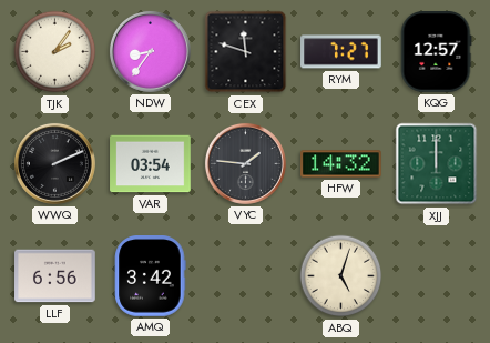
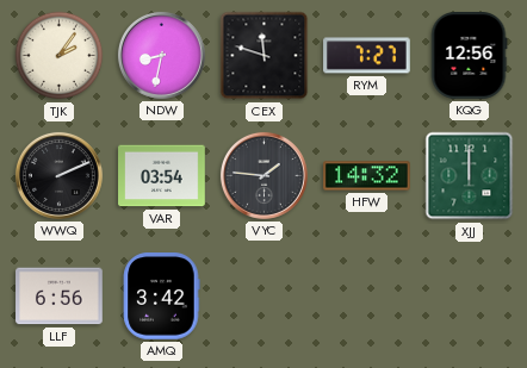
NDW: 8:36 -> 8:32 (161, 55)
KQG: 12:57 -> 12:56 (469, 56)
ABQ: 5:03 -> none (341, 276)
